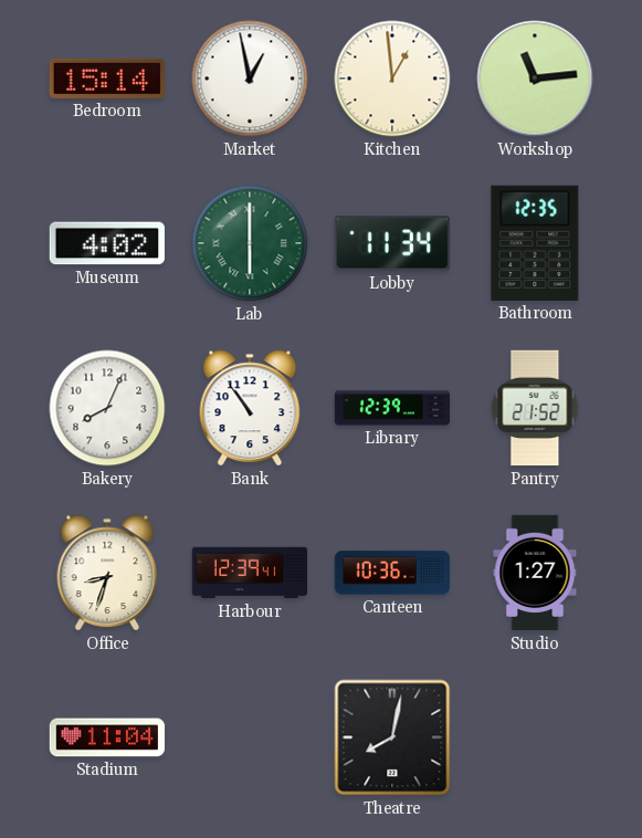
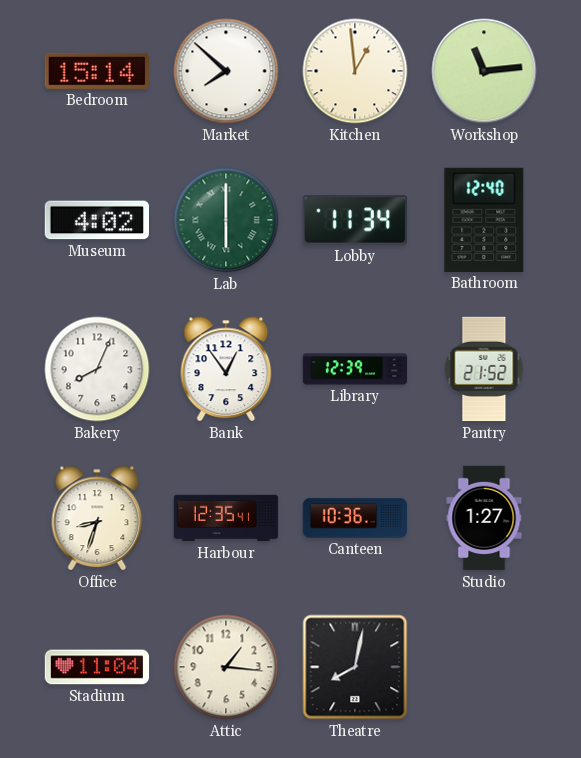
Market: 12:58 -> 7:52 (226, 71)
Bathroom: 12:35 -> 12:40 (484, 220)
Bank: 10:54 -> 12:54 (226, 369)
Harbour: 12:39 -> 12:35 (226, 518)
Attic: none -> 1:16 (226, 667)
